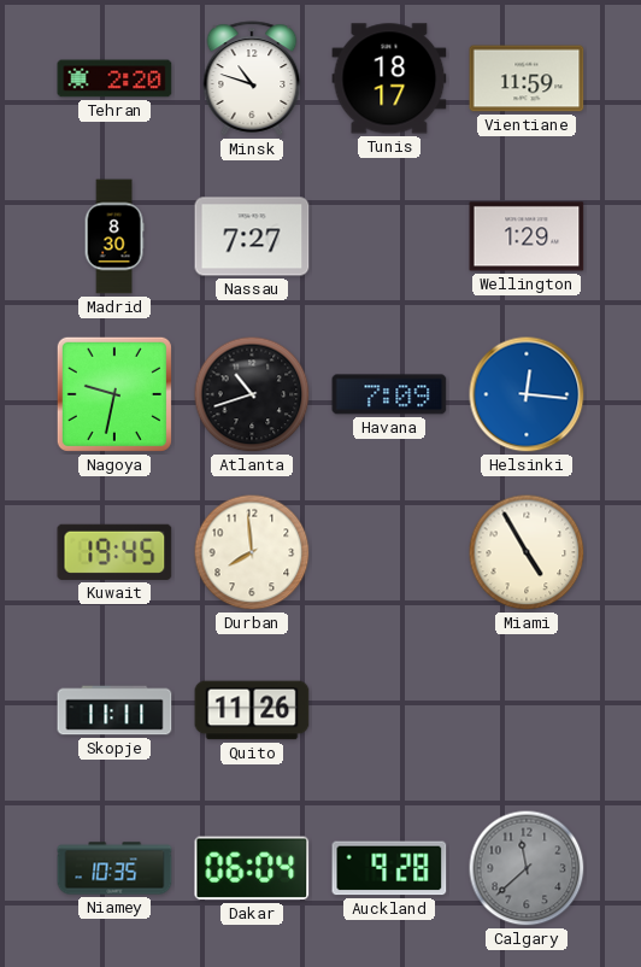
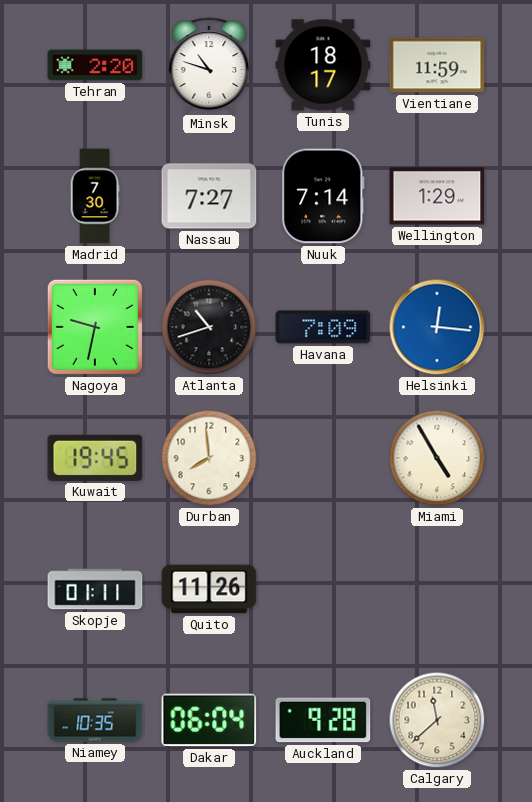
Madrid: 8:30 -> 7:30 (95, 196)
Nuuk: none -> 7:14 (324, 196)
Skopje: 11:11 -> 01:11 (95, 589)
Calgary dial: grey -> cream (437, 720)
